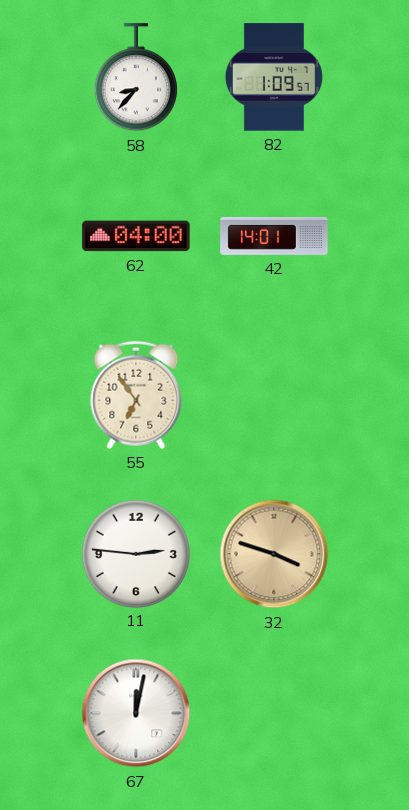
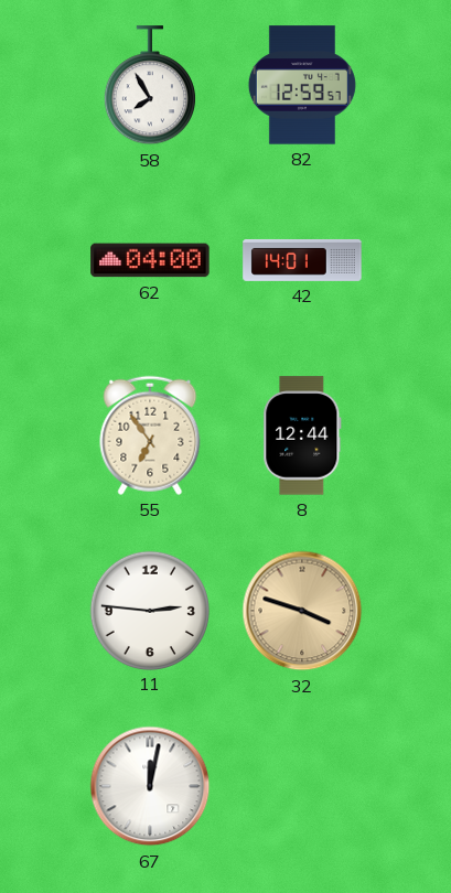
58: 8:37 -> 7:55 (150, 86)
82: 1:09 -> 12:59 (302, 85)
8: none -> 12:44 (302, 435)
